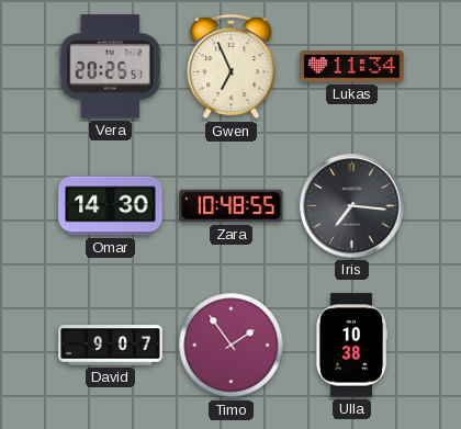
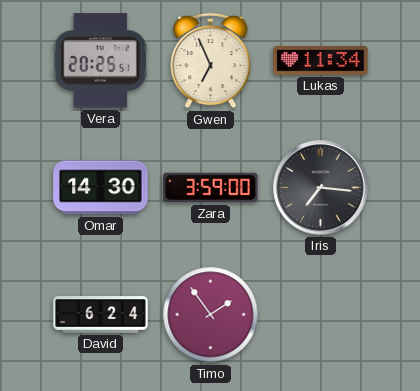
Zara: 10:48 -> 3:59 (211, 188)
David: 9:07 -> 6:24 (101, 315)
Ulla: 10:38 -> none (351, 346)
